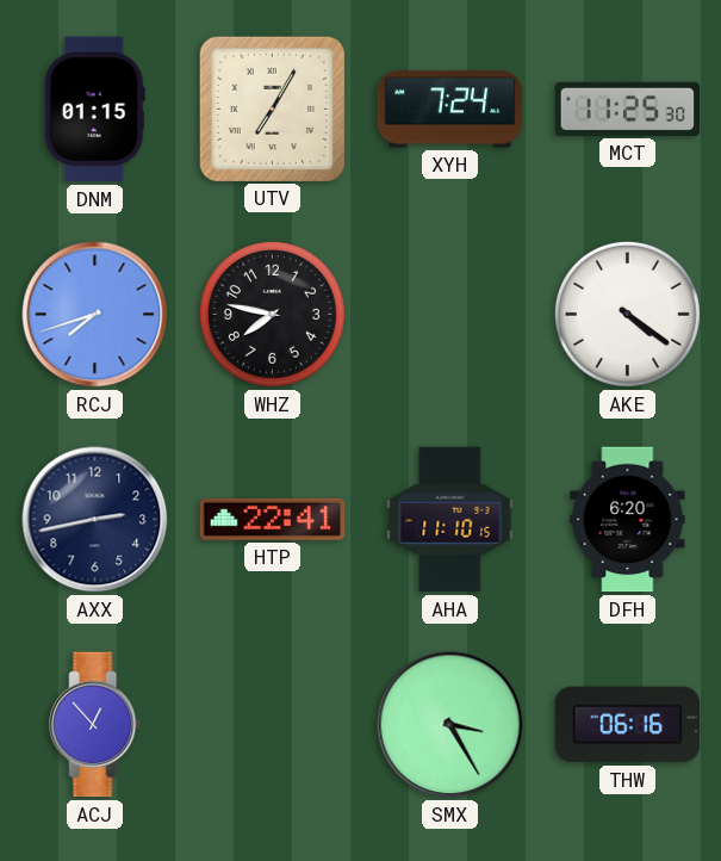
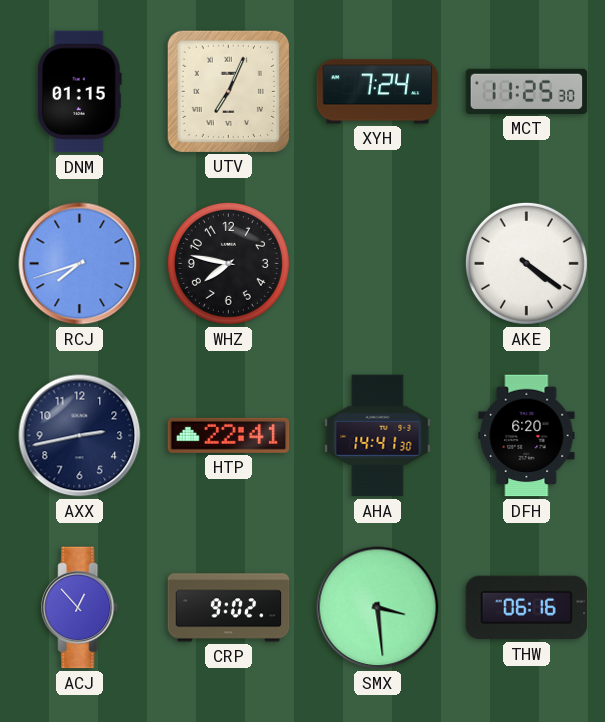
UTV: 7:05 -> 7:04 (228, 91)
AHA: 11:10 -> 14:41 (378, 436)
CRP: none -> 9:02 (229, 608)
SMX: 3:25 -> 3:29 (378, 608)
